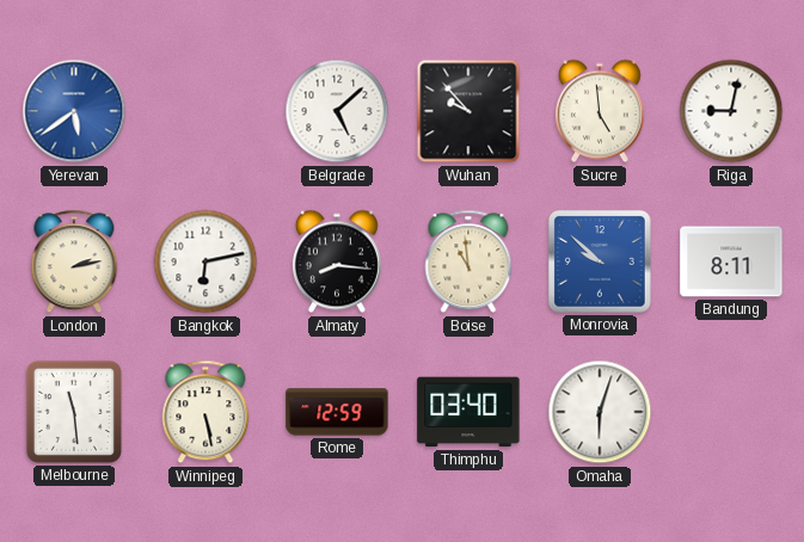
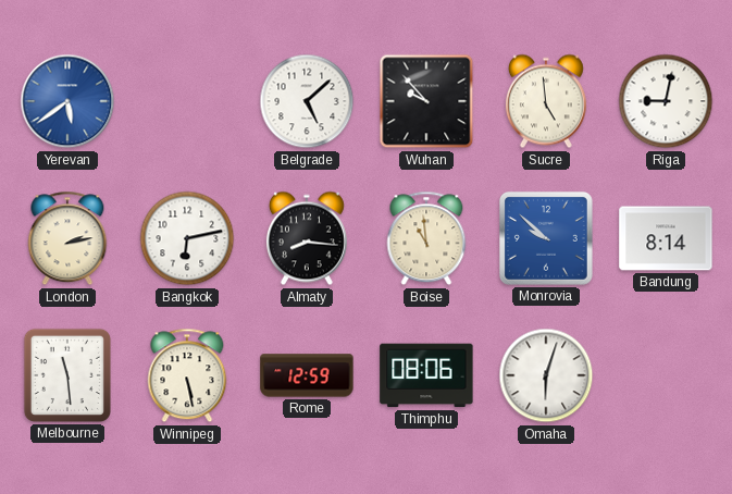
Bandung: 8:11 -> 8:14 (666, 238)
Thimphu: 03:40 -> 08:06 (426, 375)
